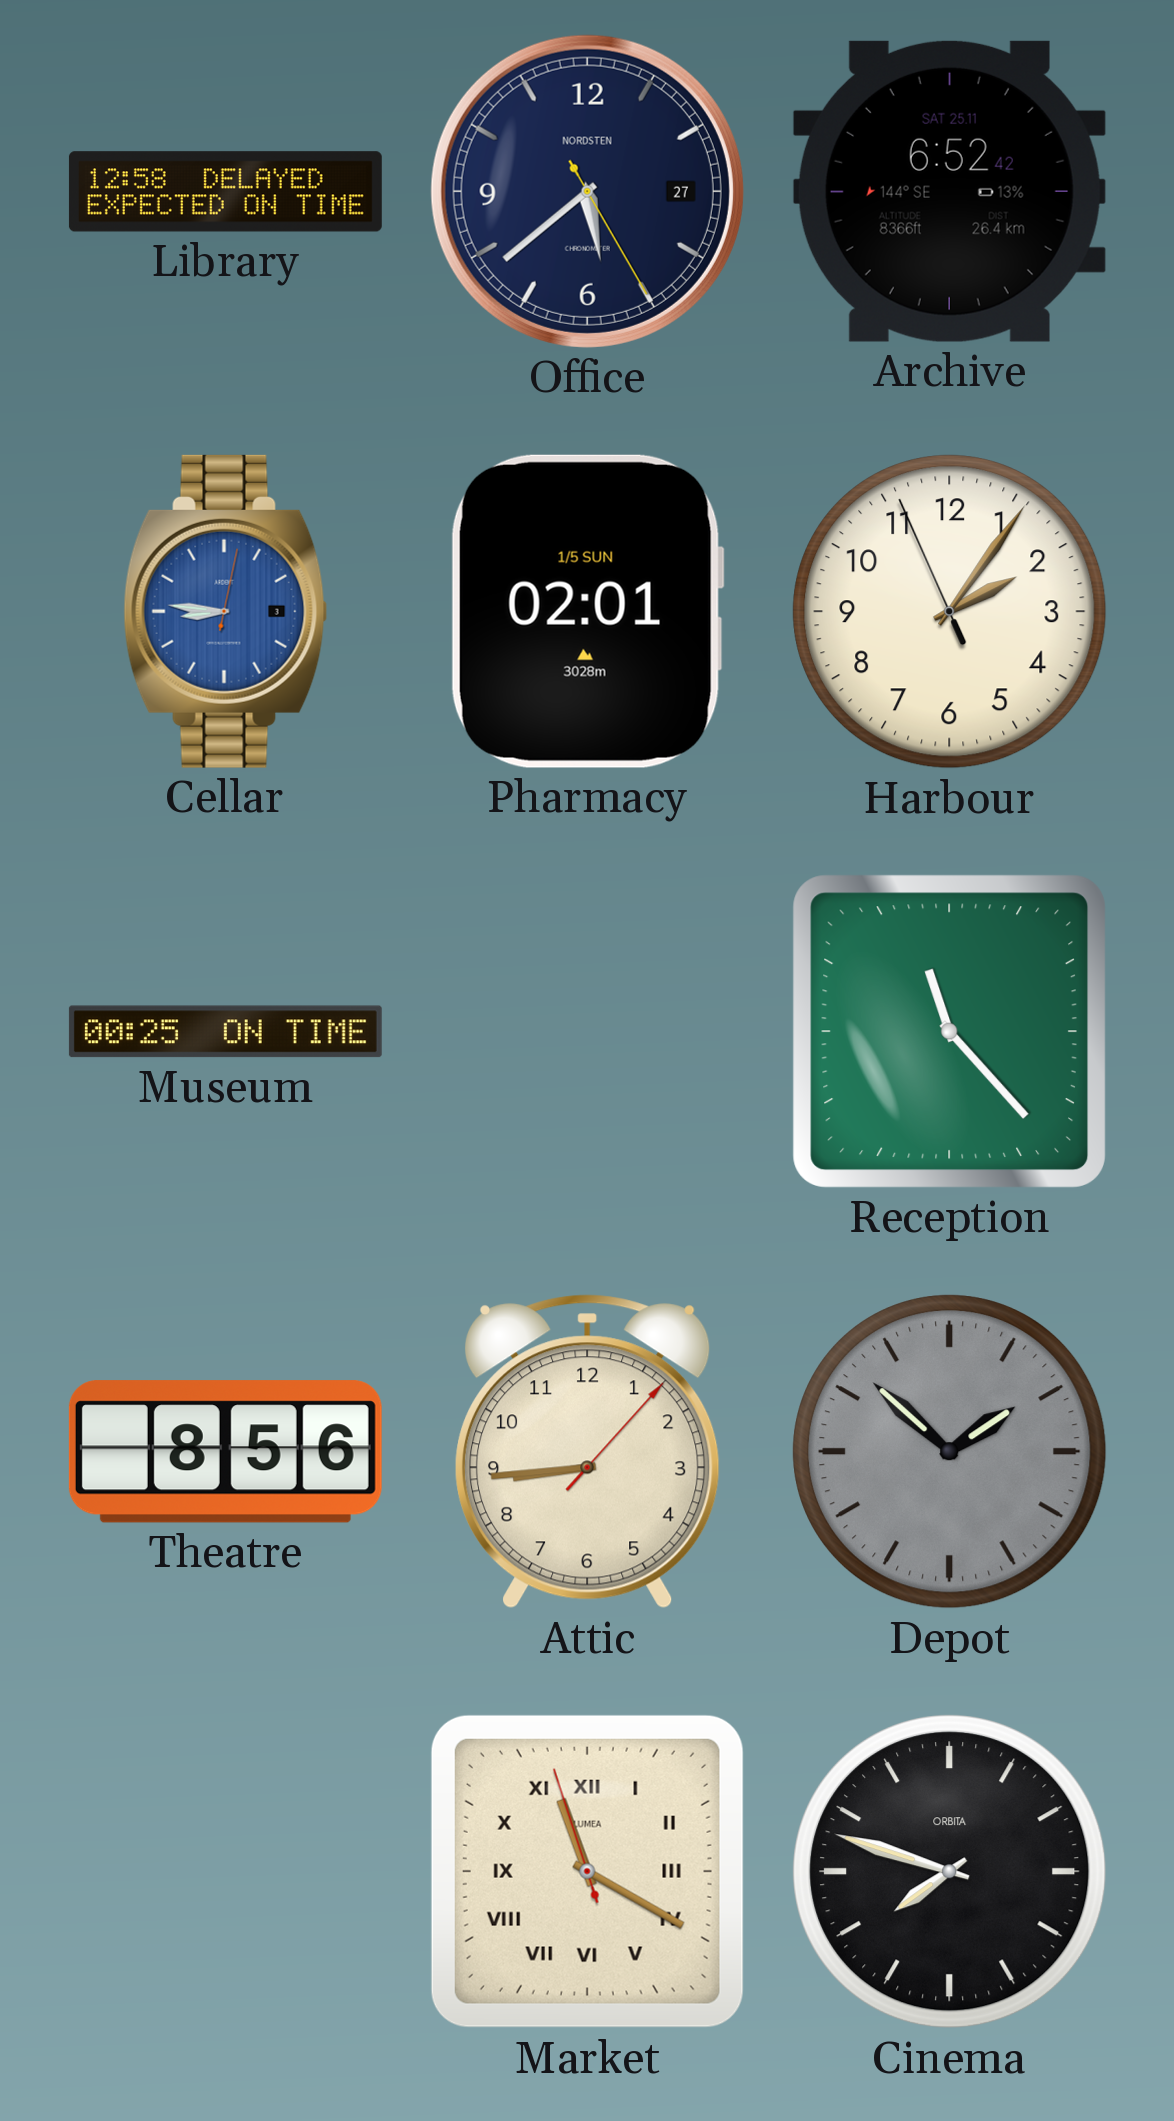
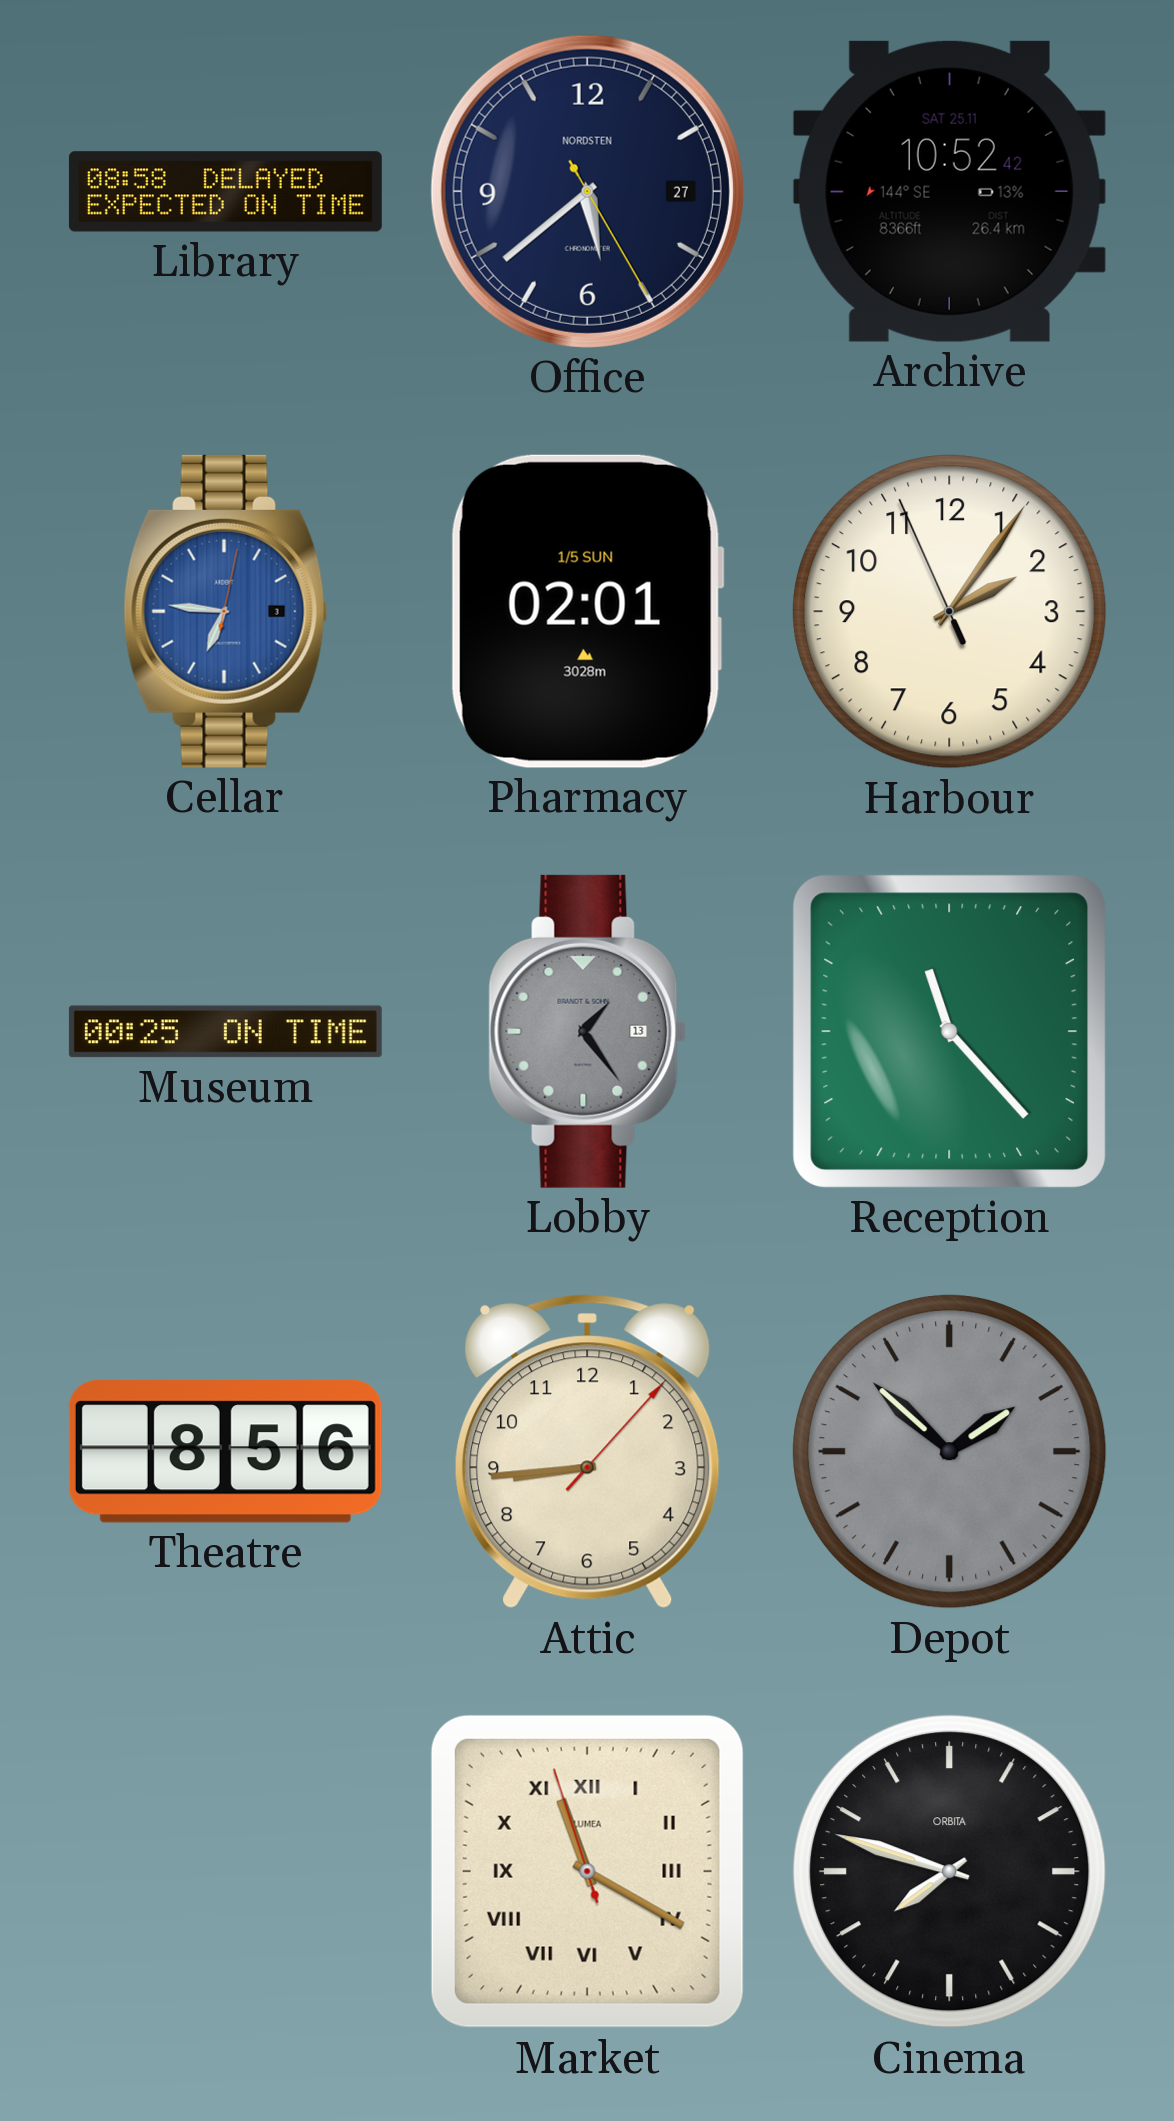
Library: 12:58 -> 08:58 (225, 192)
Archive: 6:52 -> 10:52 (949, 191)
Cellar: 8:46 -> 6:46 (226, 611)
Lobby: none -> 1:24 (588, 1031)
